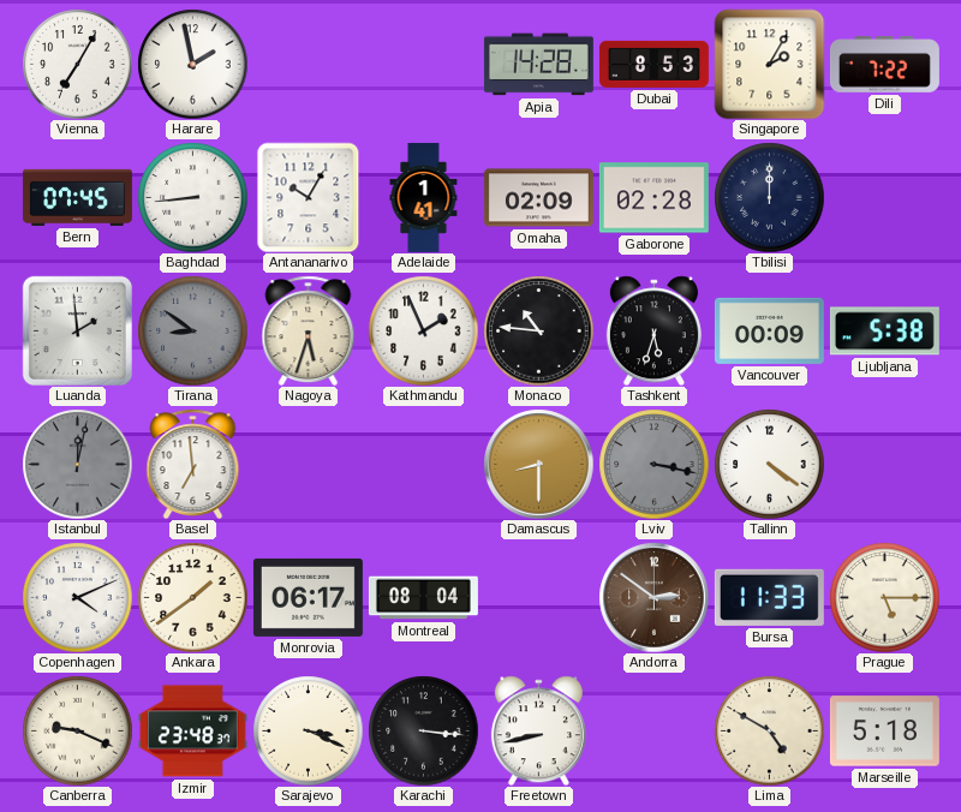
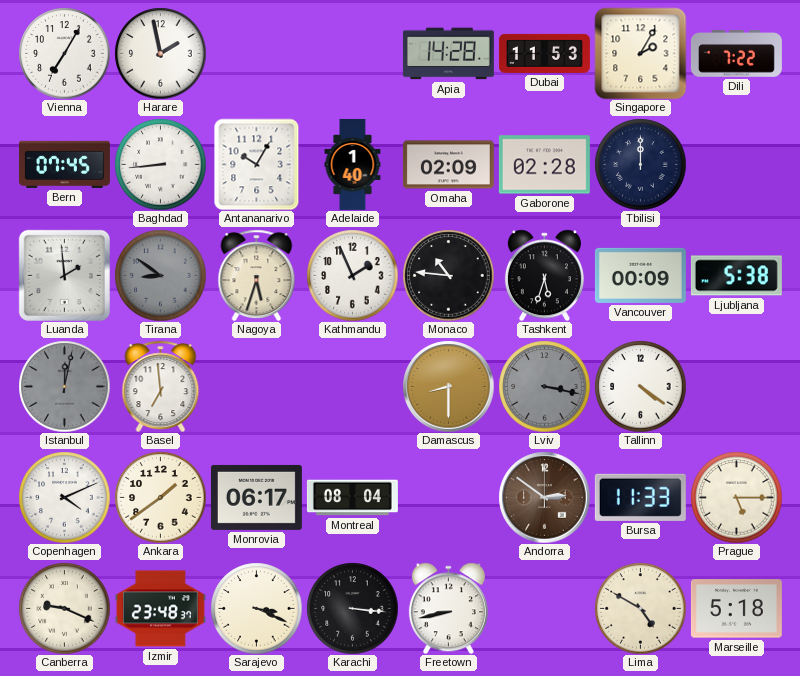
Dubai: 8:53 -> 11:53 (544, 53)
Adelaide: 1:41 -> 1:40 (353, 164)
